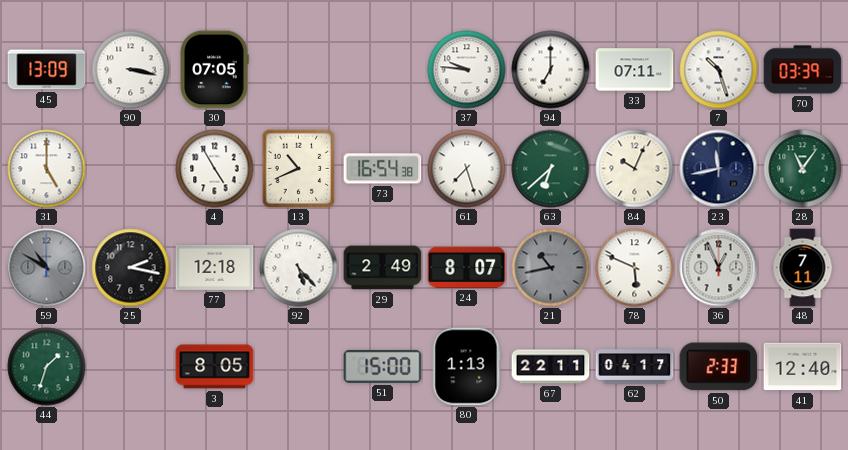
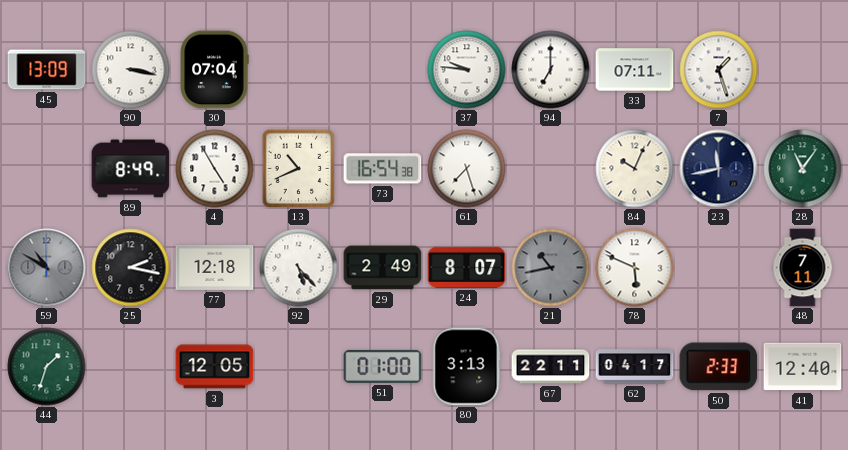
30: 07:05 -> 07:04 (214, 70)
7: 10:27 -> 1:27 (719, 70)
70: 03:39 -> none (803, 70)
31: 5:00 -> none (47, 169)
89: none -> 8:49 (131, 169)
63: 6:38 -> none (551, 169)
36: 12:56 -> none (719, 268)
3: 8:05 -> 12:05 (215, 367)
51: 15:00 -> 01:00 (383, 366)
80: 1:13 -> 3:13 (466, 367)
